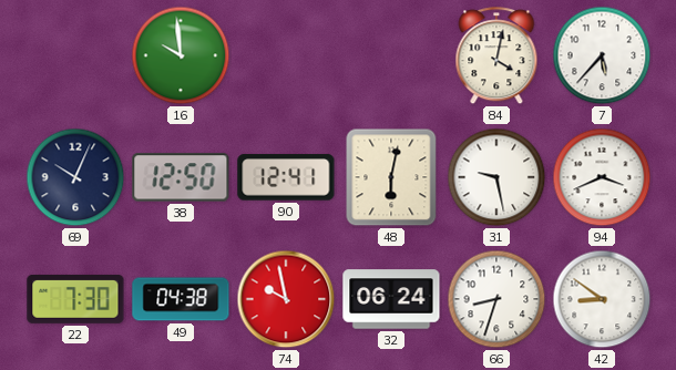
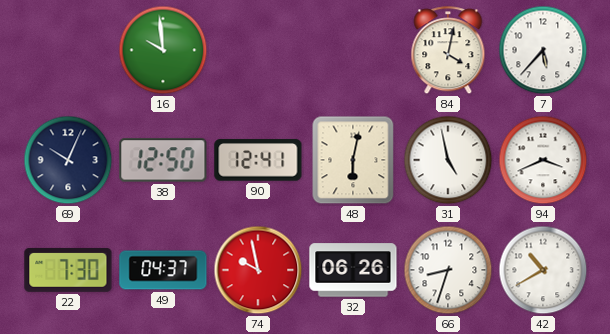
31: 9:28 -> 4:58 (448, 160)
49: 04:38 -> 04:37 (163, 270)
32: 06:24 -> 06:26 (353, 270)
42: 8:51 -> 10:40 (543, 270)
